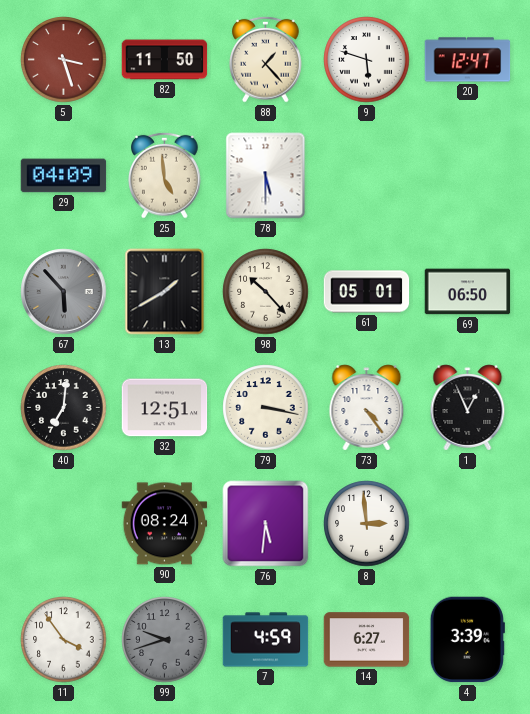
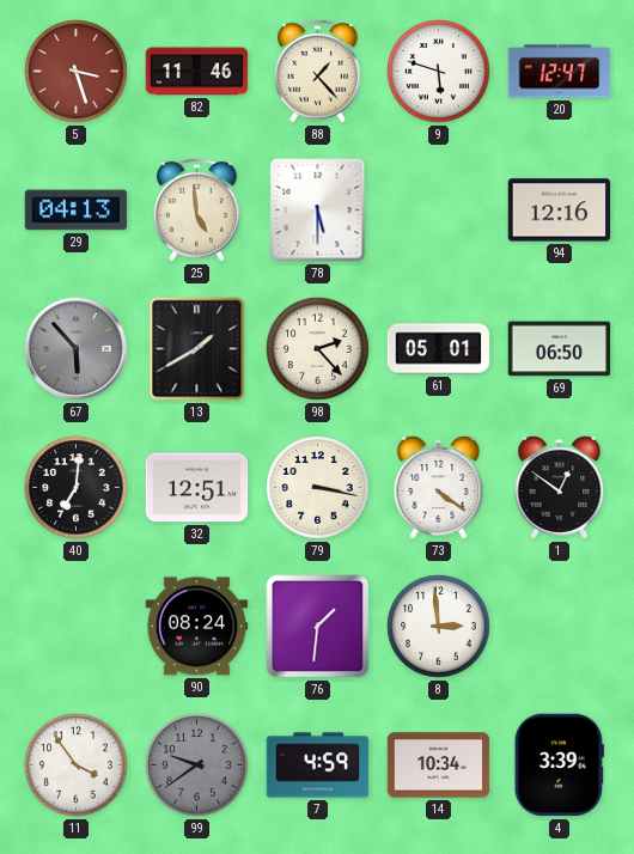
82: 11:50 -> 11:46 (197, 72)
29: 04:09 -> 04:13 (77, 211)
94: none -> 12:16 (560, 211)
98: 10:23 -> 2:23 (318, 349)
73: 4:24 -> 4:21 (439, 488)
1: 12:56 -> 12:51 (560, 488)
76: 5:31 -> 1:31 (318, 627)
99: 9:42 -> 9:39 (197, 765)
14: 6:27 -> 10:34 (439, 765)
